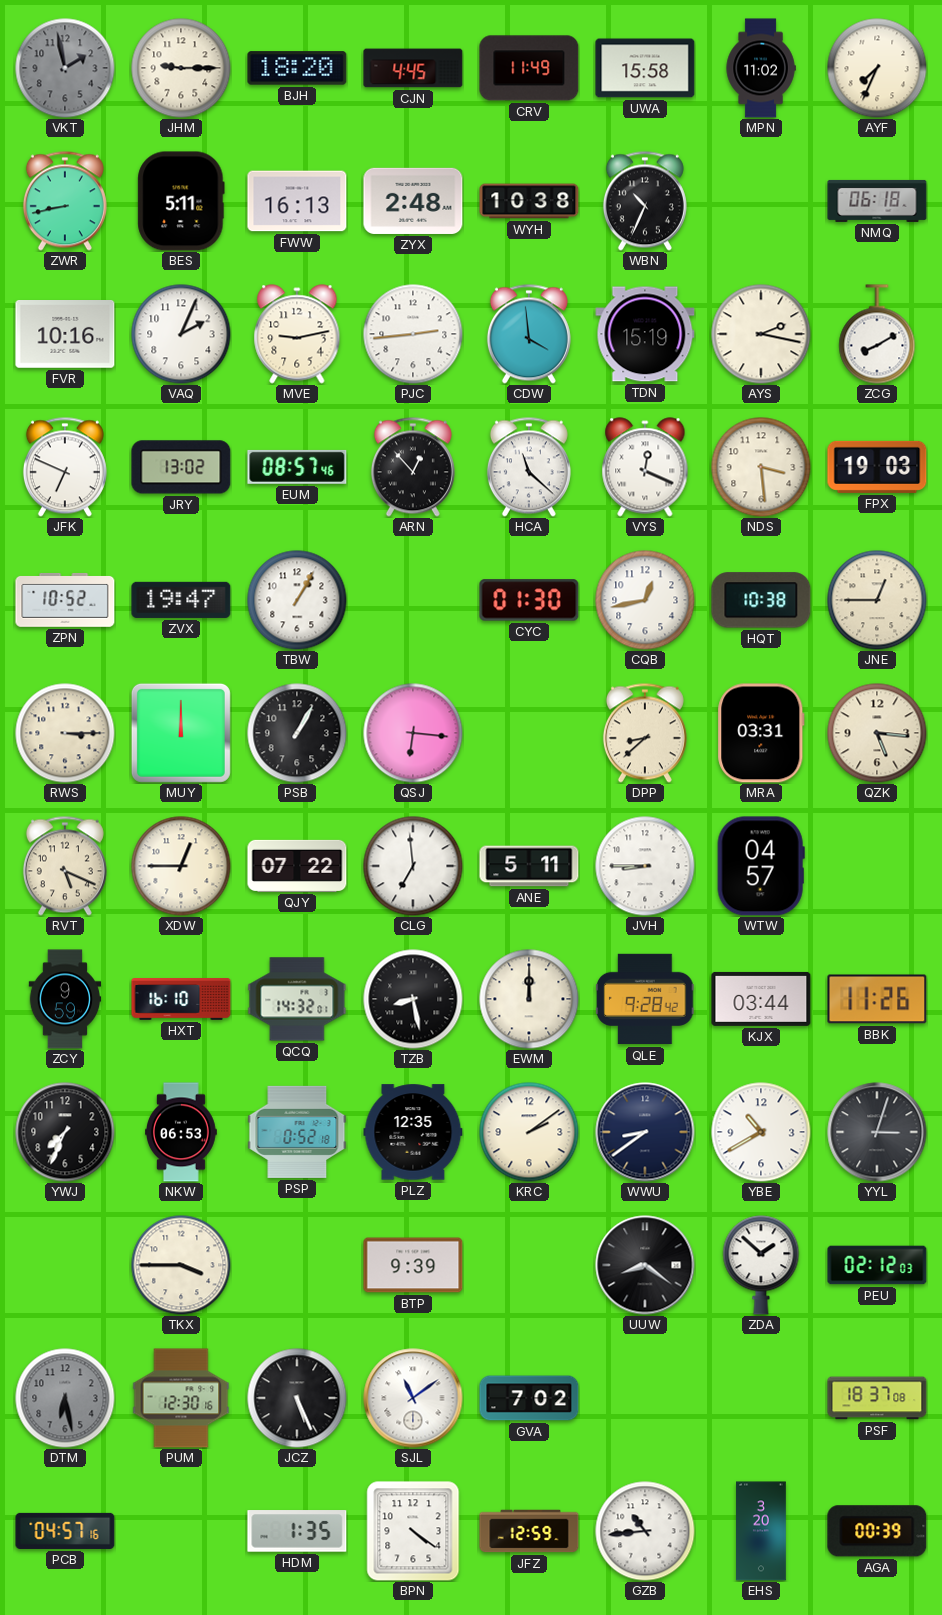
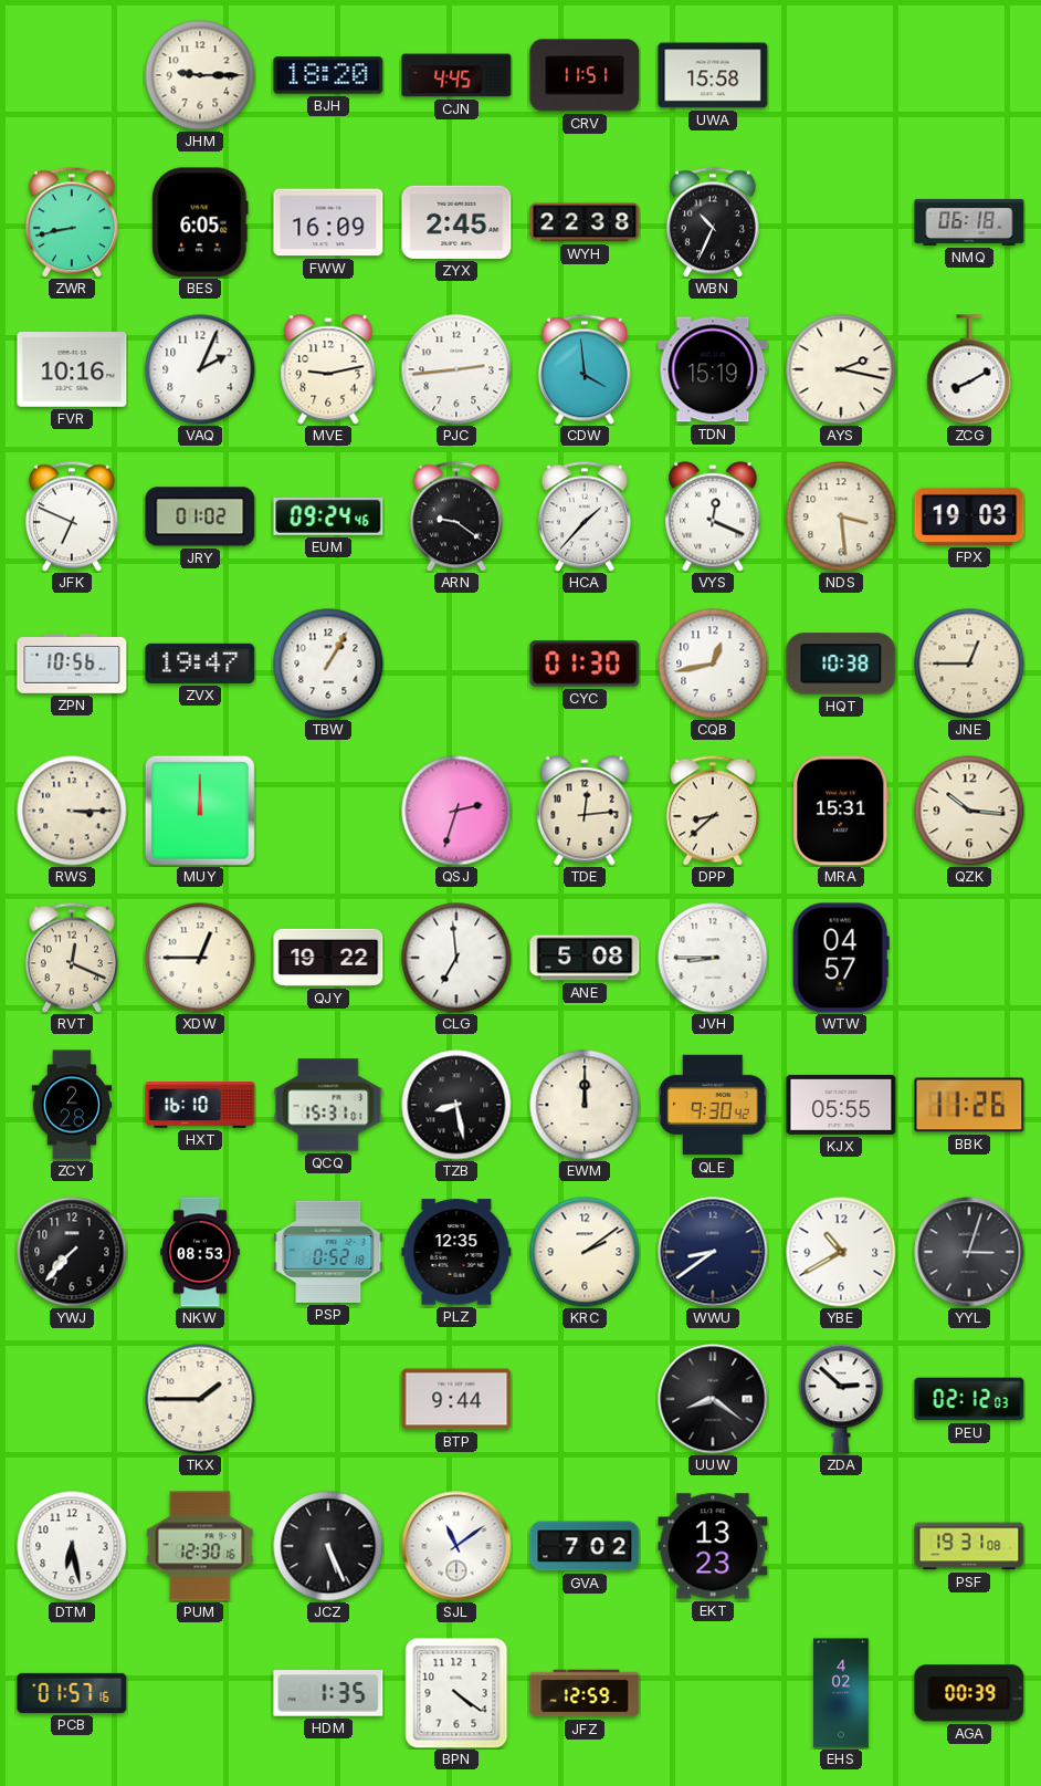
VKT: 1:58 -> none (65, 68)
CRV: 11:49 -> 11:51 (585, 75)
MPN: 11:02 -> none (761, 68)
AYF: 7:34 -> none (877, 68)
BES: 5:11 -> 6:05 (200, 222)
FWW: 16:13 -> 16:09 (328, 222)
ZYX: 2:48 -> 2:45 (456, 222)
WYH: 10:38 -> 22:38 (585, 222)
JRY: 13:02 -> 01:02 (200, 516)
EUM: 08:57 -> 09:24 (328, 516)
ARN: 12:53 -> 9:21 (456, 516)
HCA: 11:22 -> 1:37 (585, 516)
ZPN: 10:52 -> 10:56 (72, 664)
PSB: 1:05 -> none (297, 733)
QSJ: 6:16 -> 2:33 (456, 811)
TDE: none -> 12:14 (585, 811)
MRA: 03:31 -> 15:31 (841, 811)
QZK: 5:16 -> 10:16 (969, 811)
RVT: 5:19 -> 12:19 (72, 958)
QJY: 07:22 -> 19:22 (328, 958)
ANE: 5:11 -> 5:08 (585, 958)
ZCY: 9:59 -> 2:28 (72, 1105)
QCQ: 14:32 -> 15:31 (328, 1105)
QLE: 9:28 -> 9:30 (713, 1105)
KJX: 03:44 -> 05:55 (841, 1105)
YWJ: 7:34 -> 7:37 (72, 1252)
NKW: 06:53 -> 08:53 (201, 1252)
TKX: 3:45 -> 1:45 (200, 1399)
BTP: 9:39 -> 9:44 (456, 1399)
ZDA: 1:52 -> 2:52 (841, 1399)
DTM dial: grey -> white (72, 1546)
EKT: none -> 13:23 (713, 1546)
PSF: 18:37 -> 19:31 (969, 1546)
PCB: 04:57 -> 01:57 (72, 1693)
GZB: 10:44 -> none (645, 1531)
EHS: 3:20 -> 4:02 (841, 1693)
